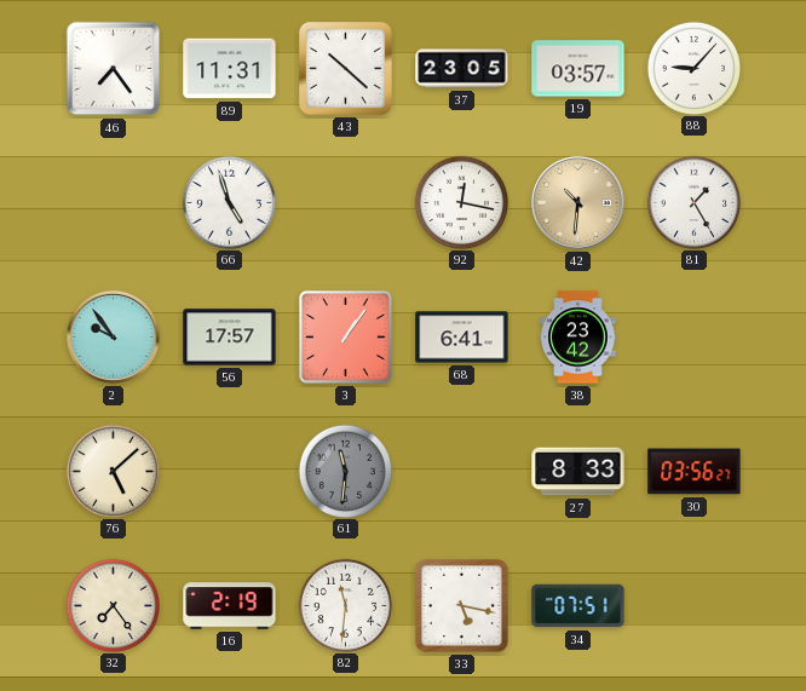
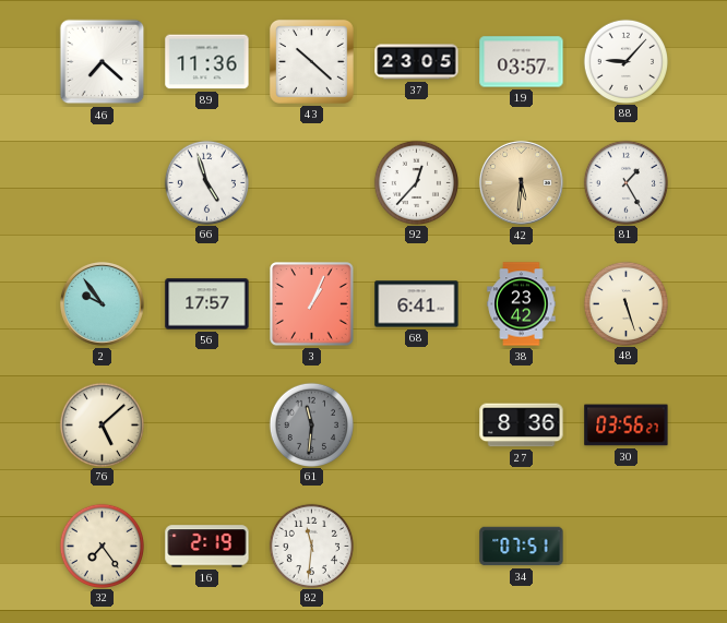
46: 7:24 -> 7:22 (103, 62)
89: 11:31 -> 11:36 (207, 62)
92: 12:17 -> 12:37 (416, 182)
42: 10:31 -> 5:31 (521, 182)
3: 1:06 -> 1:04 (312, 304)
48: none -> 5:27 (625, 303)
27: 8:33 -> 8:36 (522, 426)
33: 5:17 -> none (461, 605)
